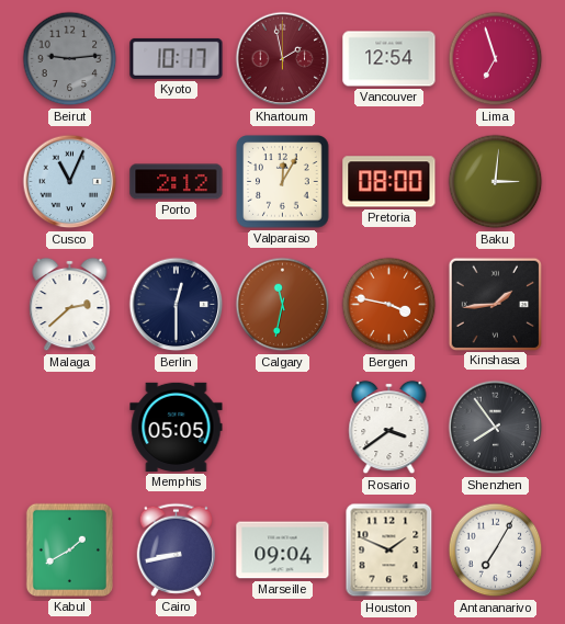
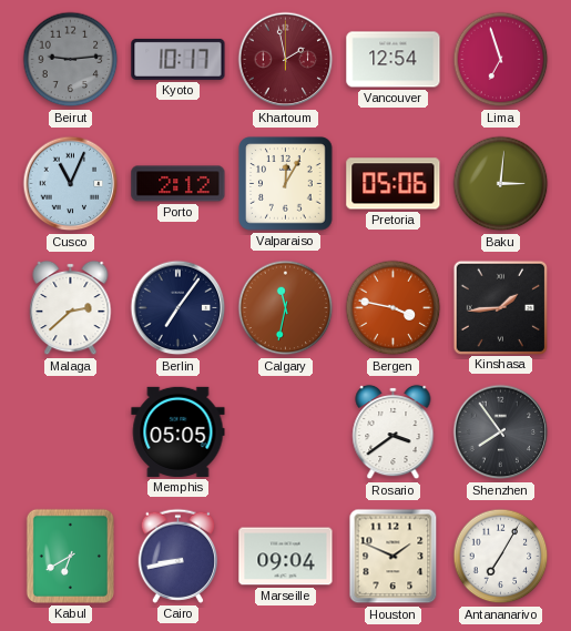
Pretoria: 08:00 -> 05:06 (394, 184)
Berlin: 12:30 -> 7:06 (179, 308)
Kabul: 1:40 -> 6:40 (70, 556)
